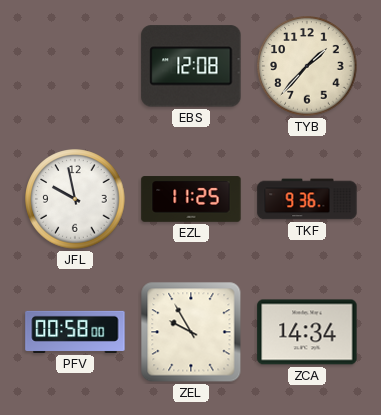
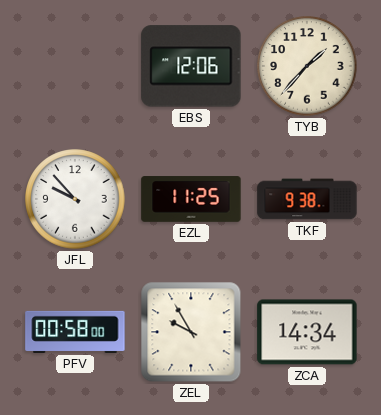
EBS: 12:08 -> 12:06 (191, 66)
JFL: 9:58 -> 9:53 (75, 199)
TKF: 9:36 -> 9:38 (307, 199)
